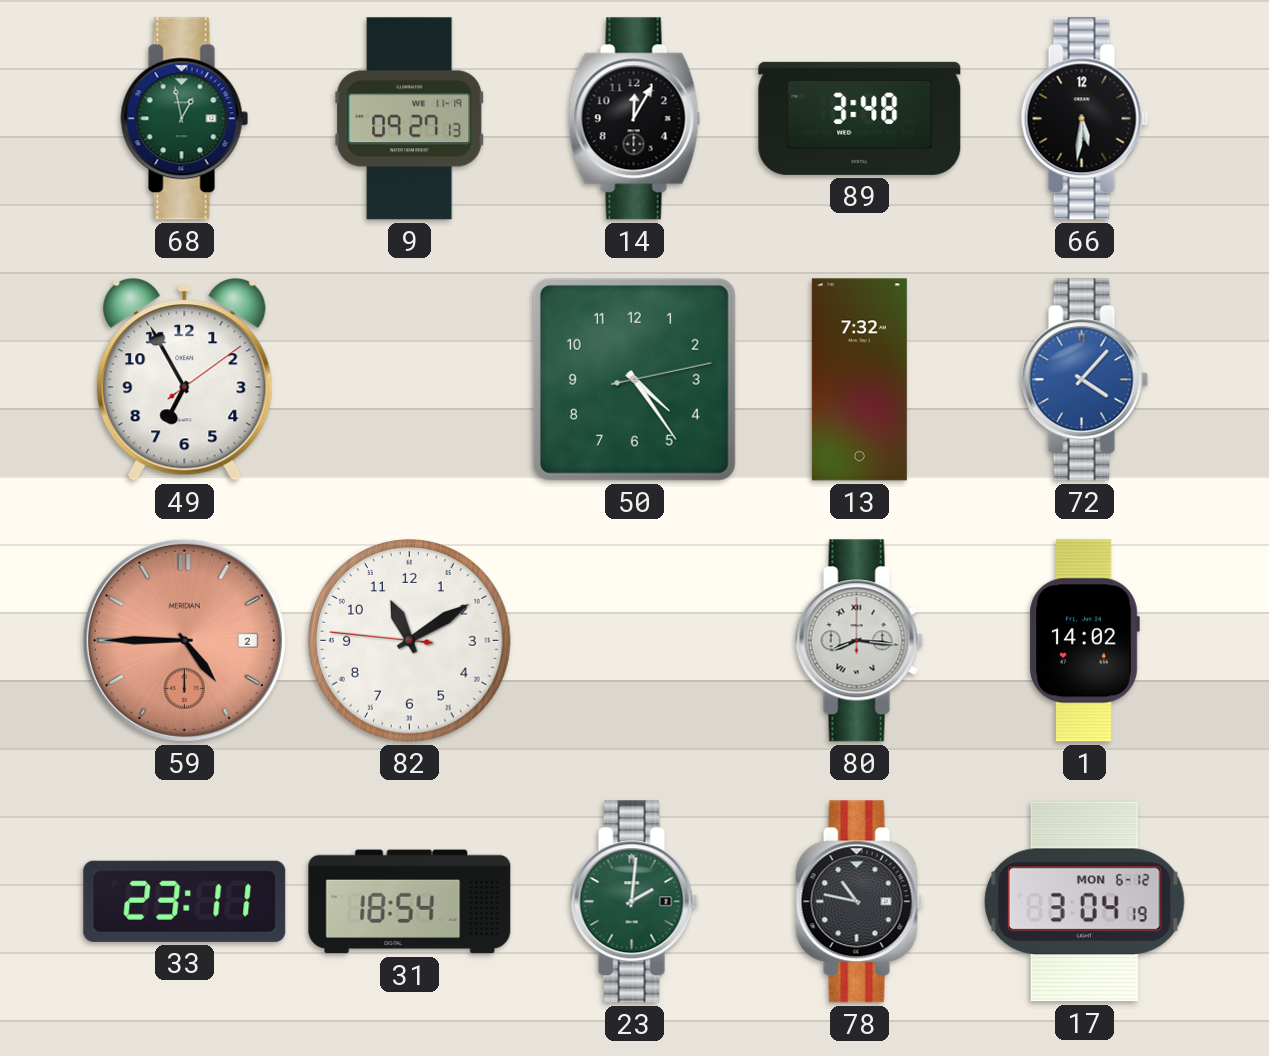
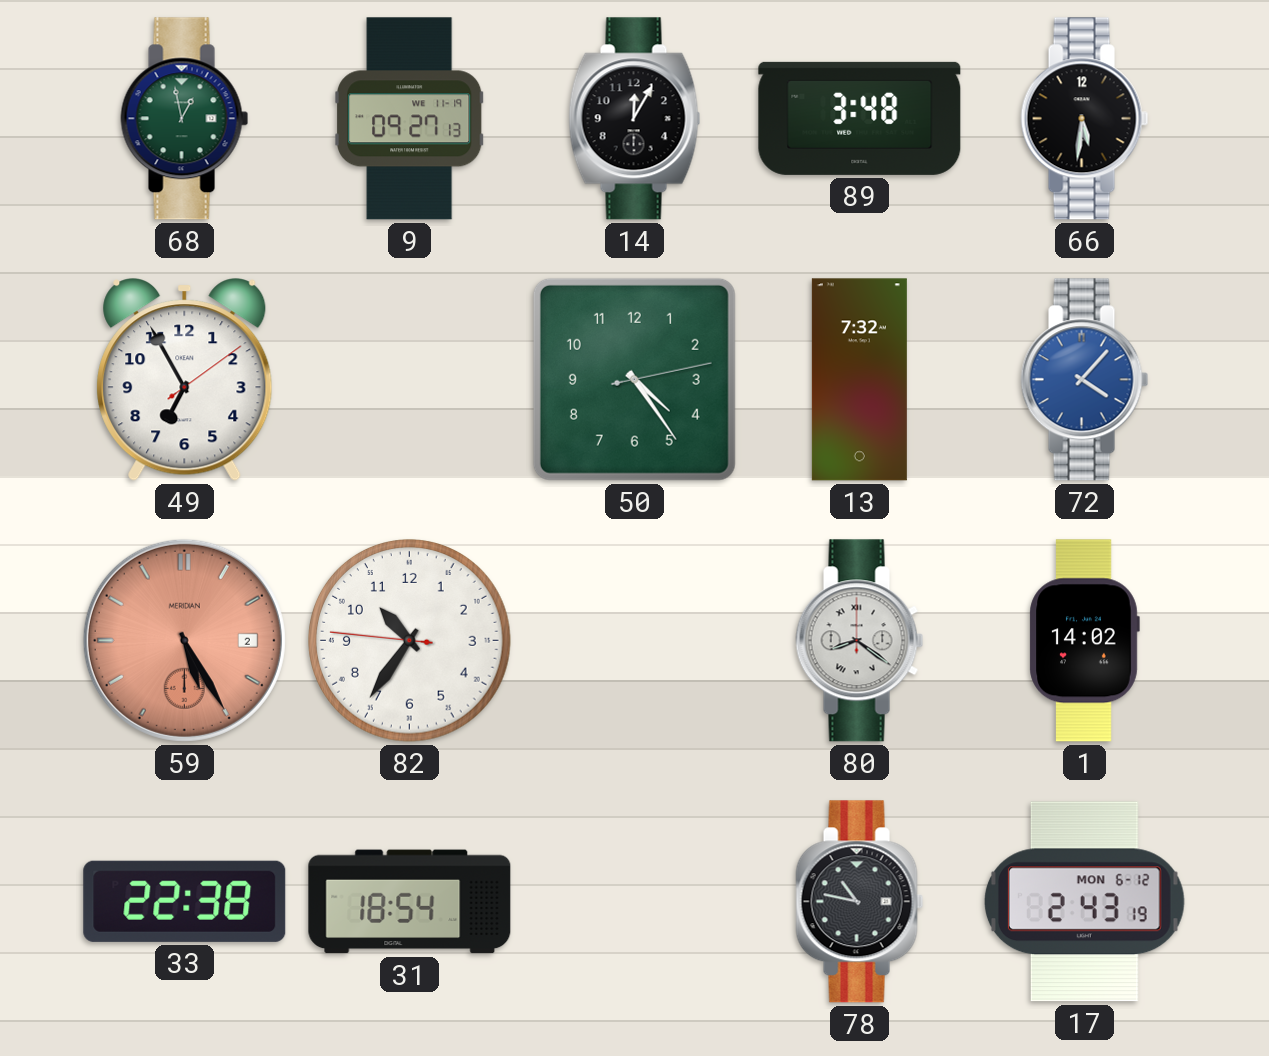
59: 4:45 -> 5:25 (184, 640)
82: 11:09 -> 10:35 (410, 641)
80: 8:16 -> 8:21 (860, 641)
33: 23:11 -> 22:38 (185, 901)
23: 2:01 -> none (635, 902)
17: 3:04 -> 2:43 (1084, 902)
